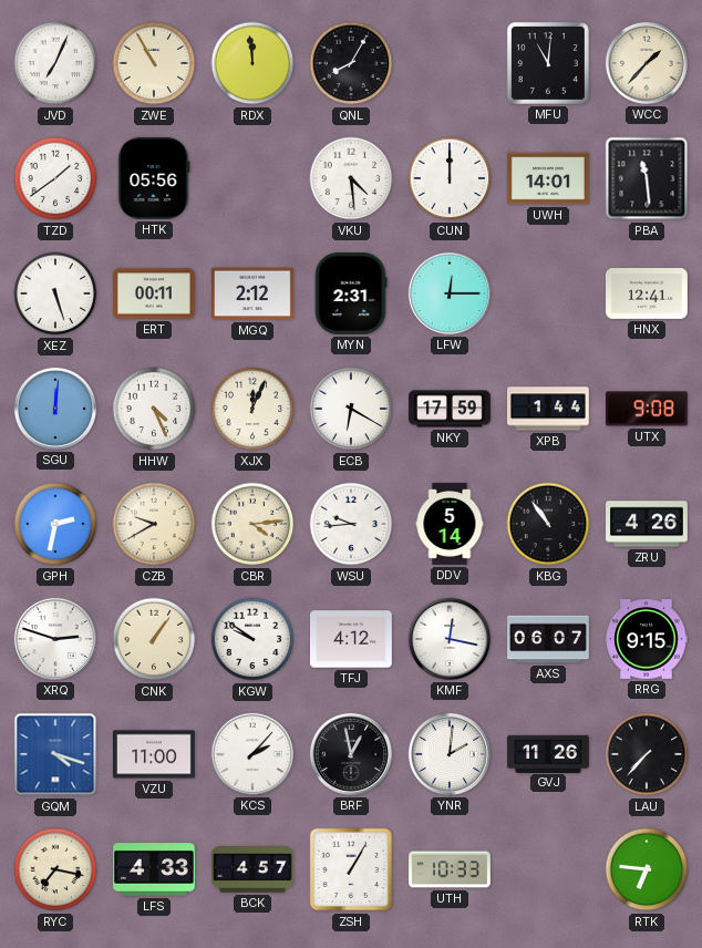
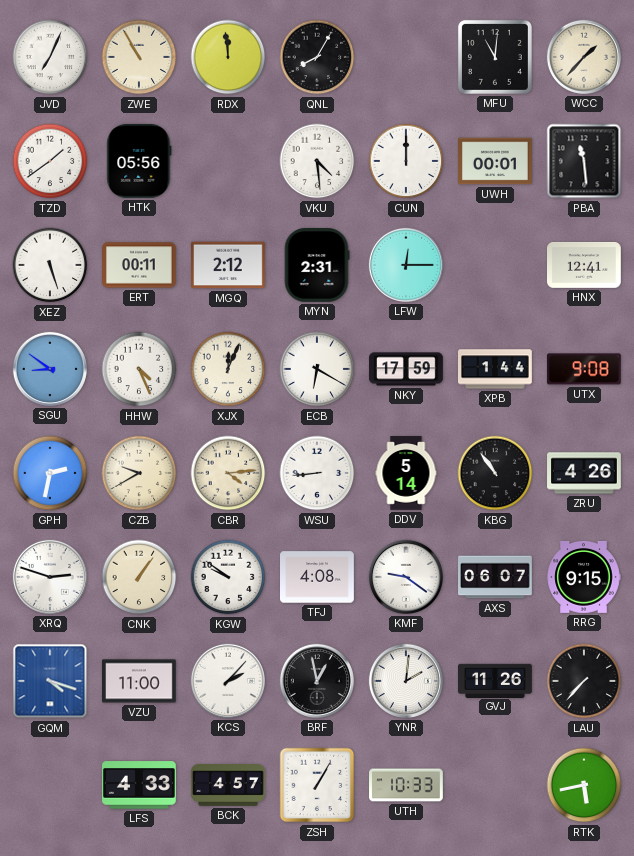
UWH: 14:01 -> 00:01 (496, 161)
SGU: 12:01 -> 8:51 (50, 369)
WSU: 9:44 -> 8:44 (317, 473)
TFJ: 4:12 -> 4:08 (318, 577)
KMF: 12:17 -> 9:21 (406, 577)
RYC: 7:17 -> none (55, 869)
RTK: 6:46 -> 5:43 (584, 785)
